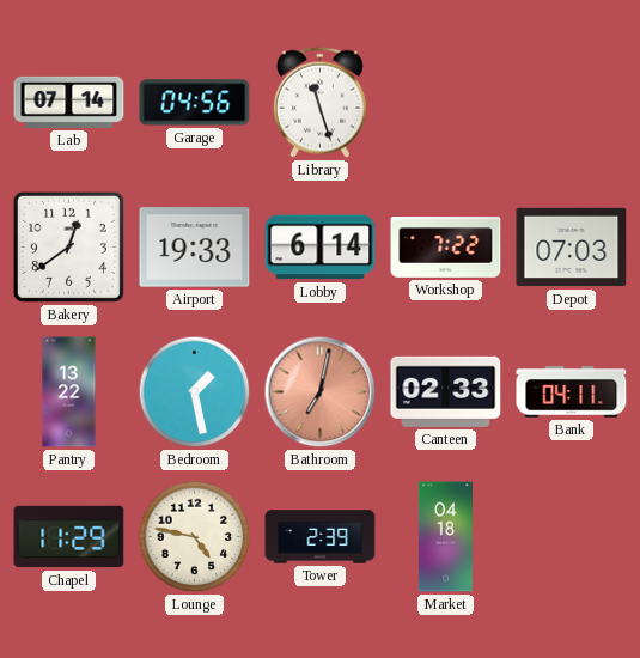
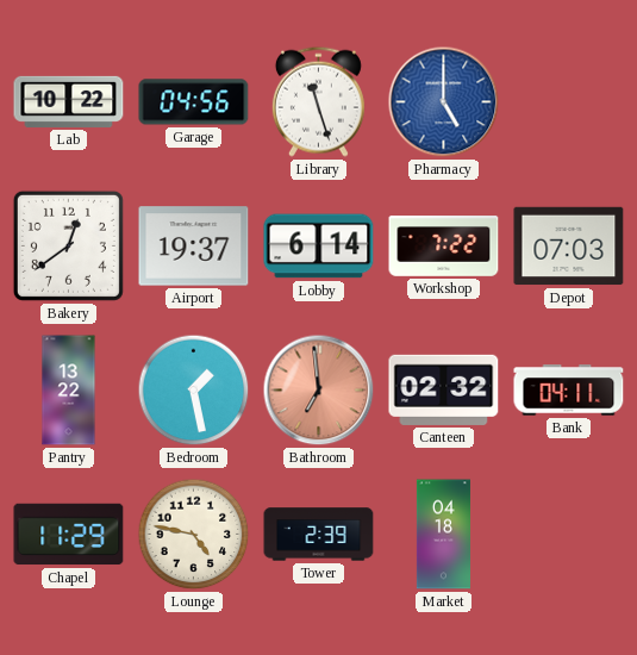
Lab: 07:14 -> 10:22 (69, 101)
Pharmacy: none -> 5:00 (444, 102)
Airport: 19:33 -> 19:37 (194, 247)
Bathroom: 7:02 -> 6:59 (319, 391)
Canteen: 02:33 -> 02:32 (444, 389)
